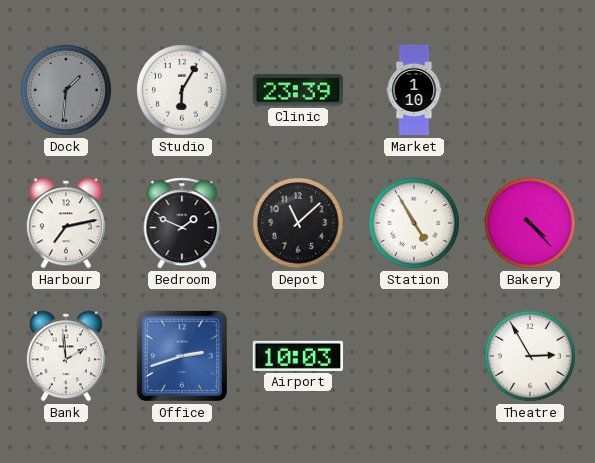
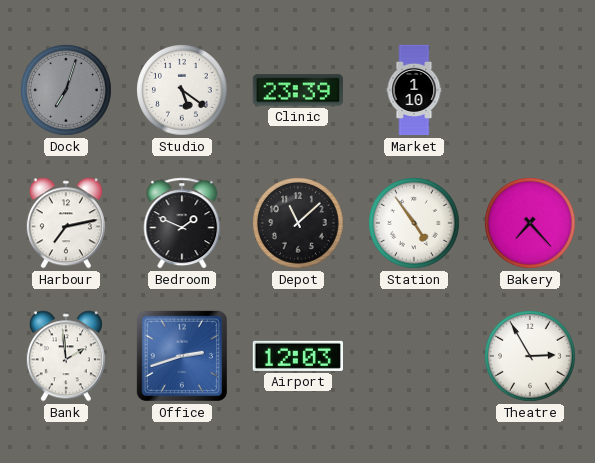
Dock: 1:31 -> 7:03 (67, 91)
Studio: 6:05 -> 5:21 (183, 91)
Station: 4:55 -> 4:54 (415, 224)
Bakery: 4:23 -> 7:23 (531, 224)
Airport: 10:03 -> 12:03 (298, 356)
